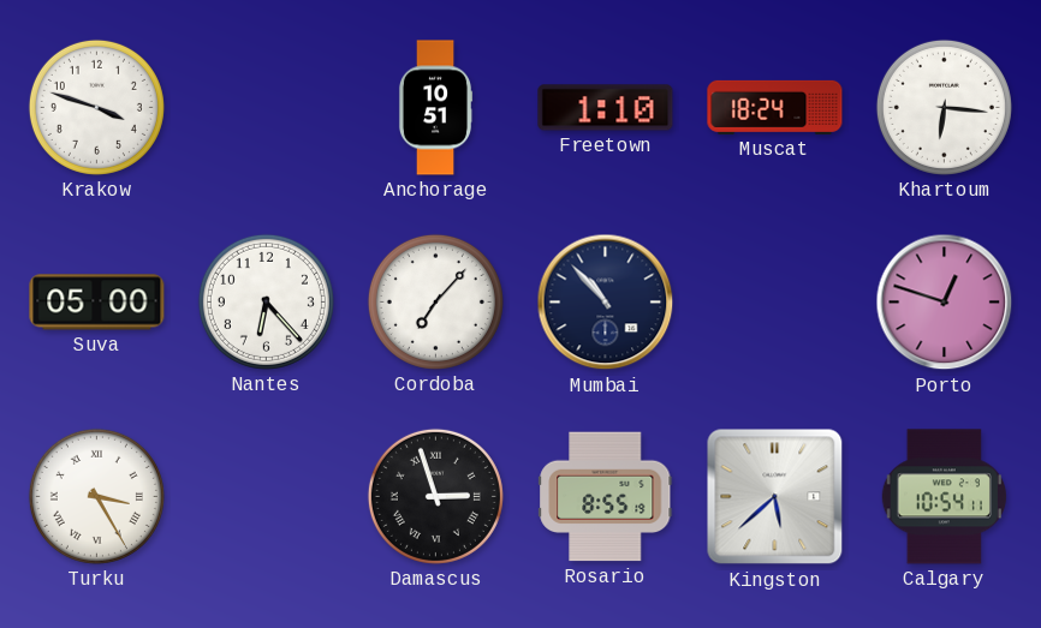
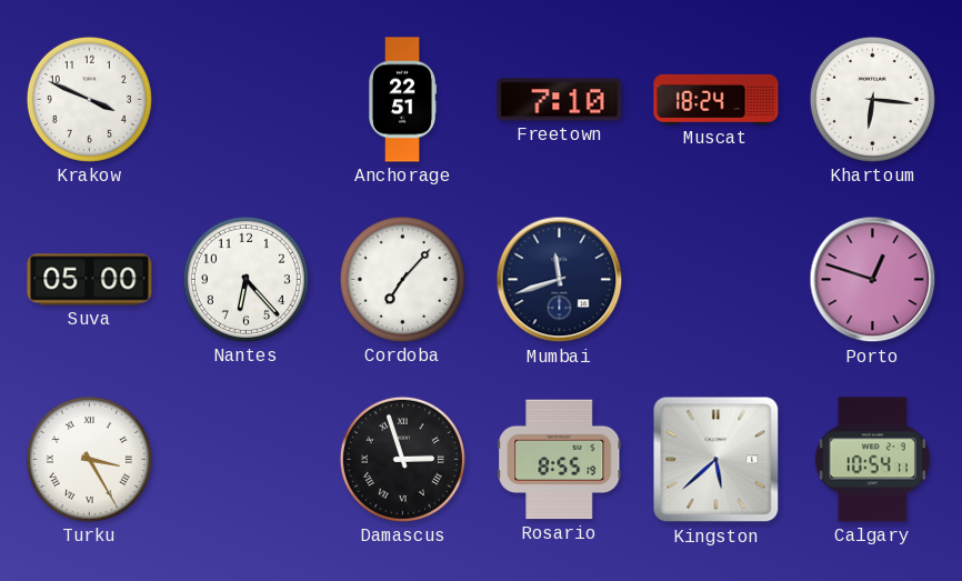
Krakow: 3:48 -> 3:49 (89, 99)
Anchorage: 10:51 -> 22:51 (402, 100)
Freetown: 1:10 -> 7:10 (560, 100)
Mumbai: 10:53 -> 11:42 (560, 280)
